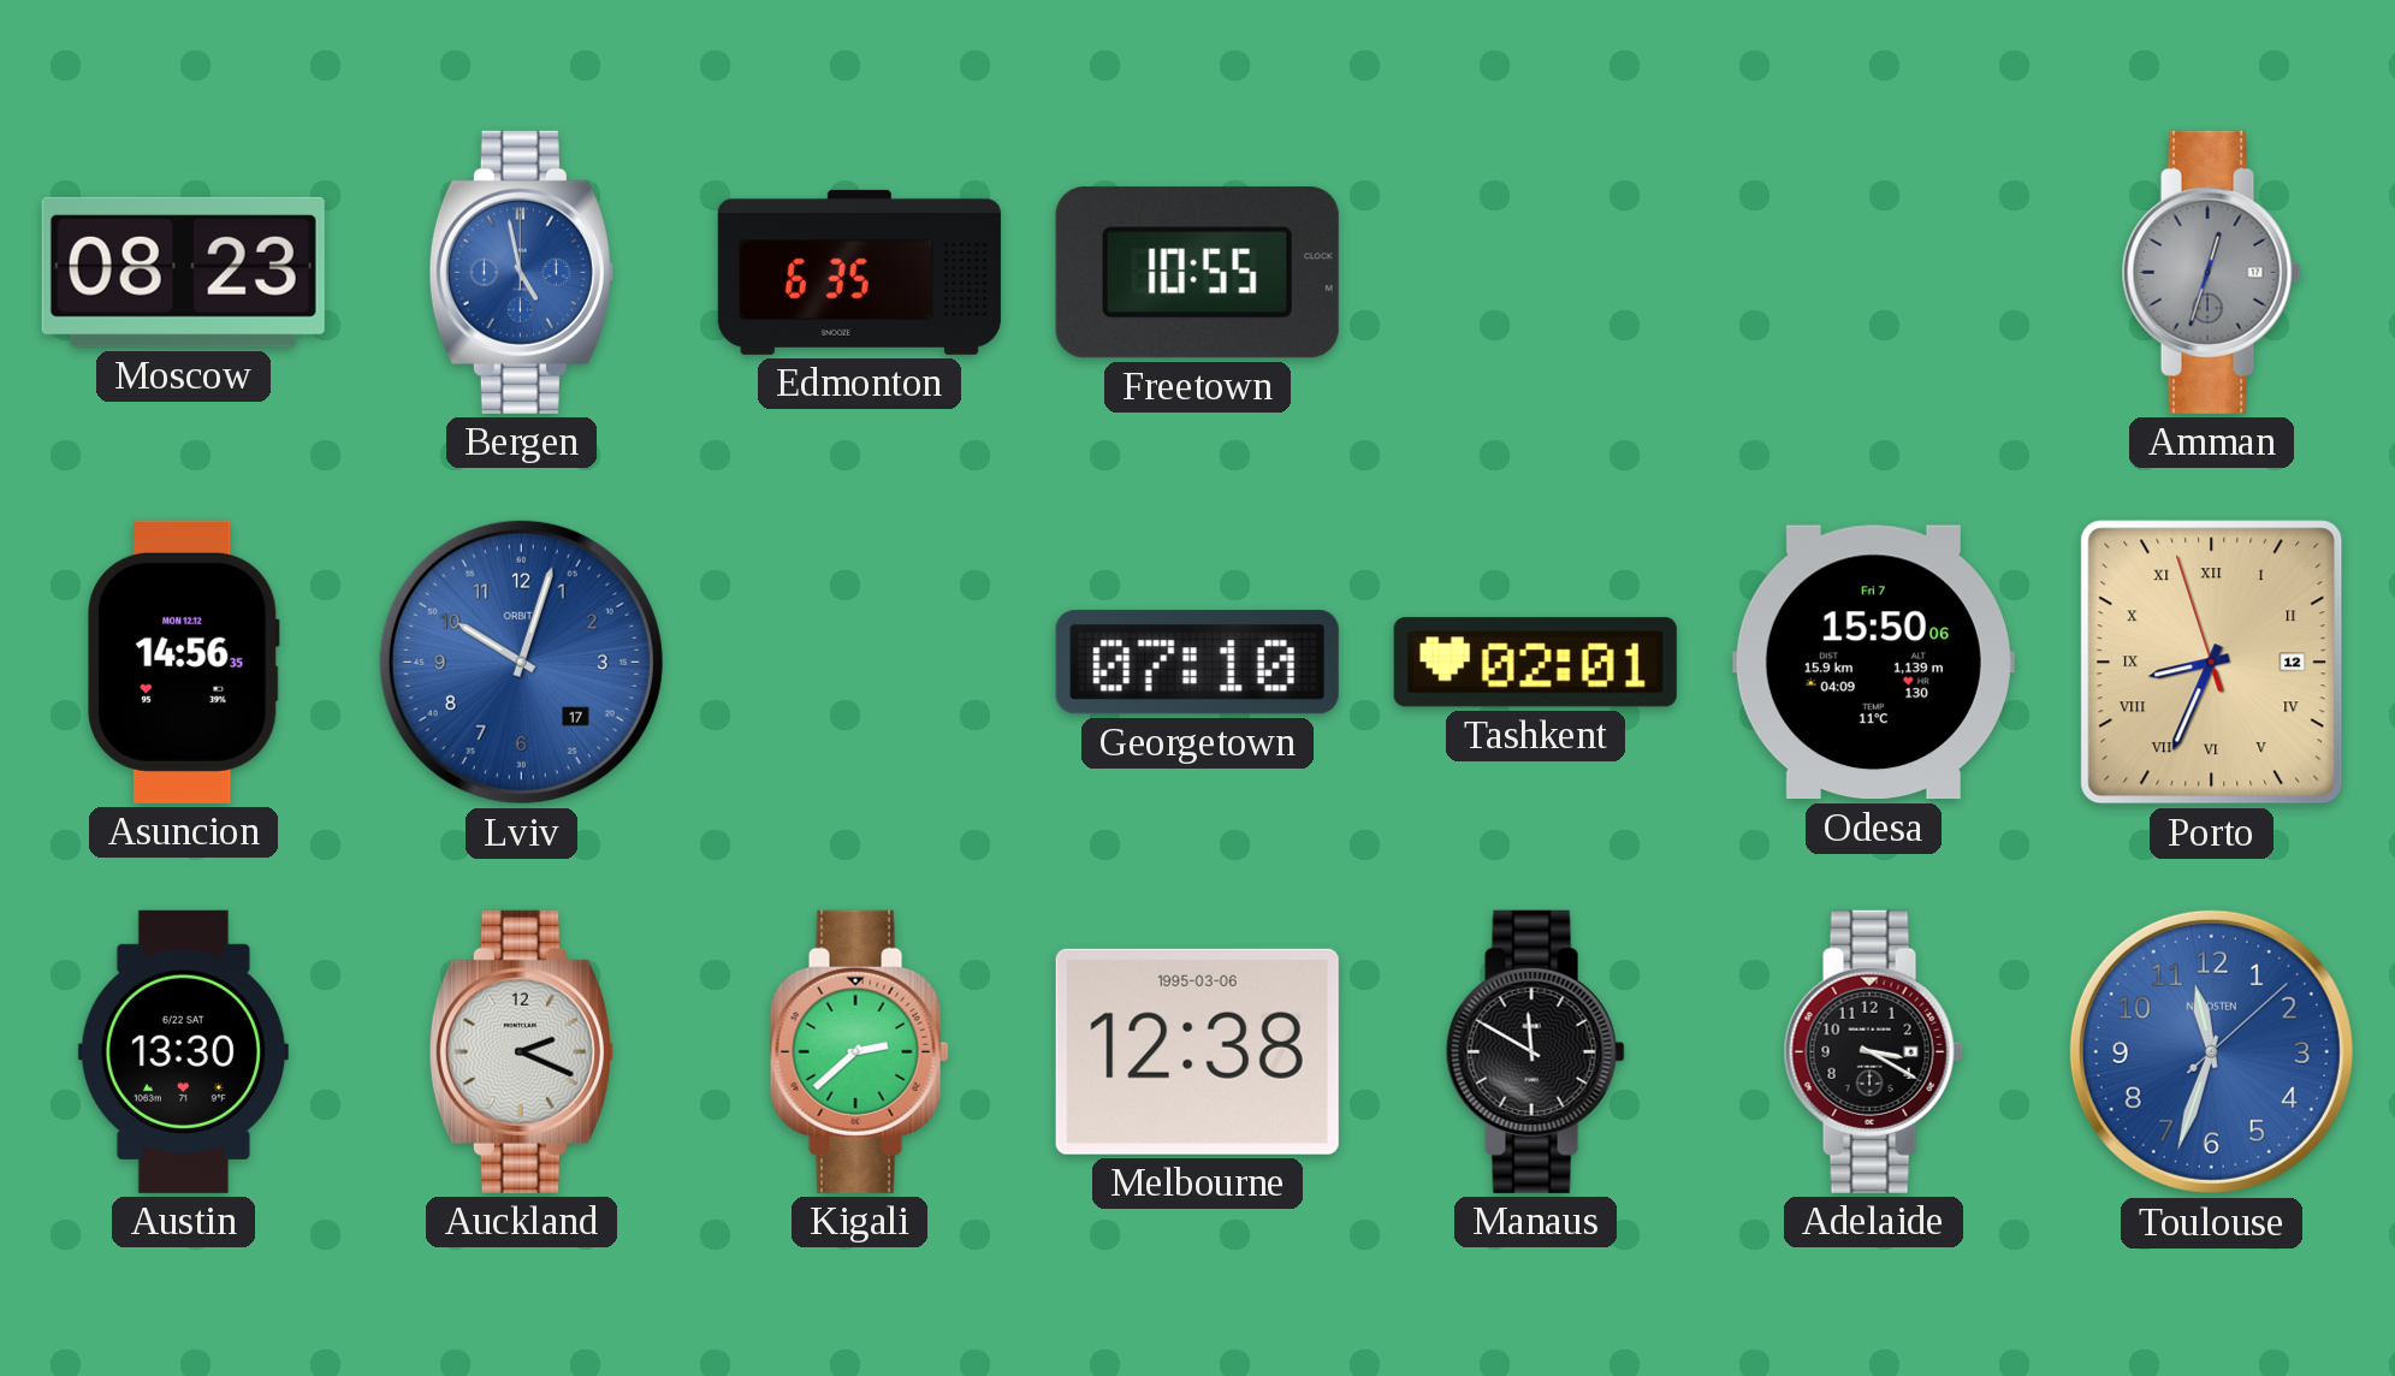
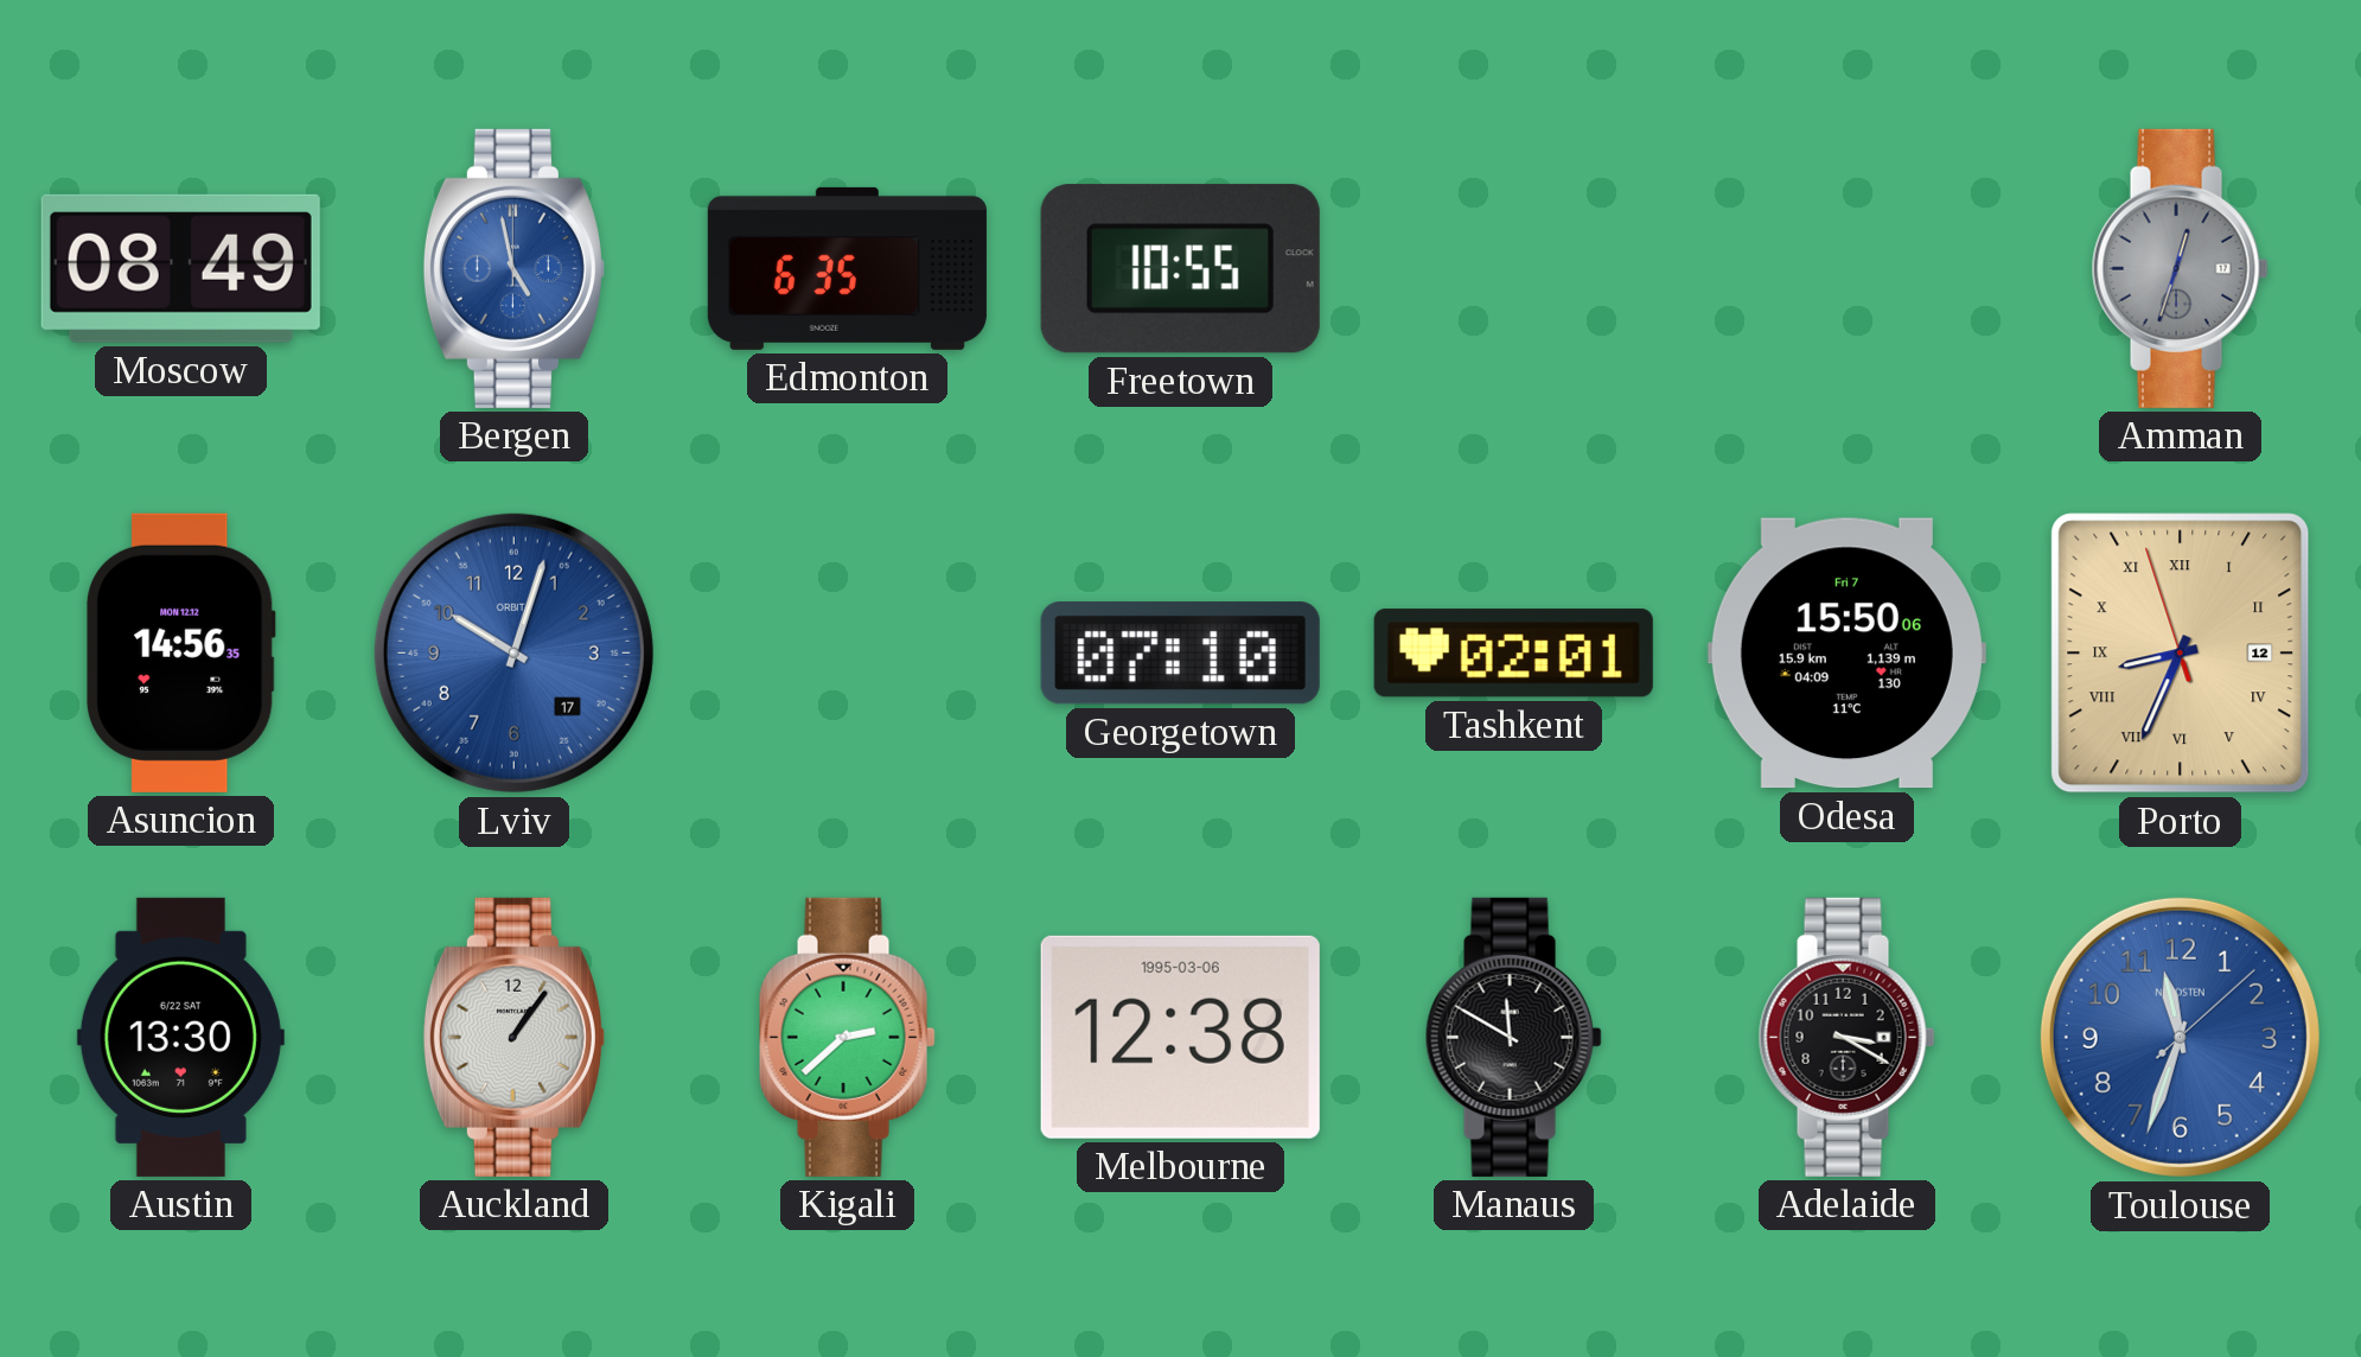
Moscow: 08:23 -> 08:49 (180, 268)
Auckland: 2:19 -> 1:06 (513, 1037)
